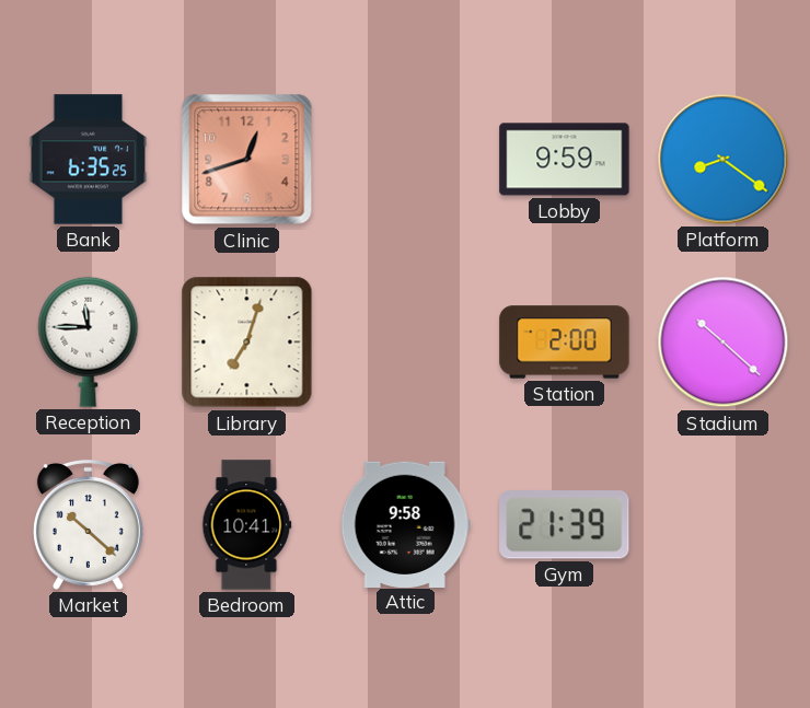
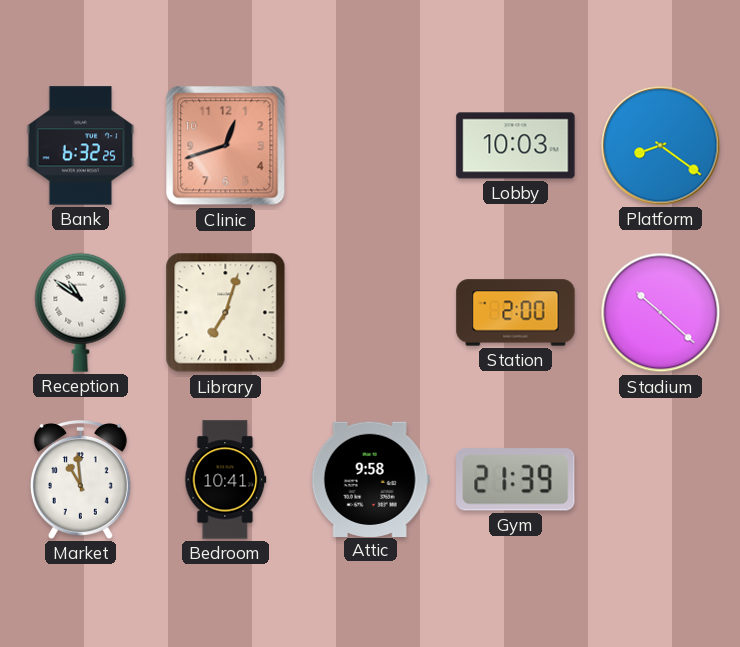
Bank: 6:35 -> 6:32 (81, 146)
Lobby: 9:59 -> 10:03 (516, 146)
Reception: 11:45 -> 10:51 (81, 312)
Market: 10:22 -> 10:59 (80, 479)
